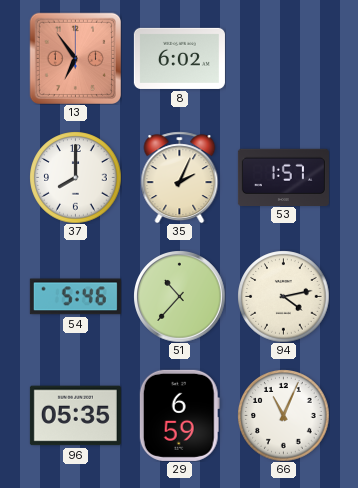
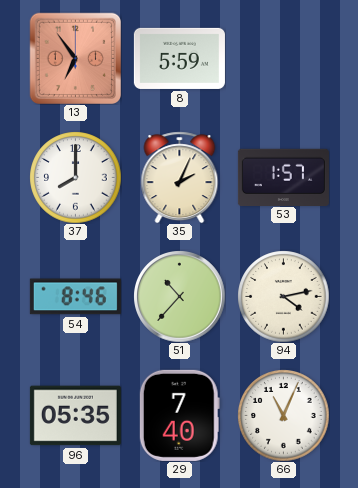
8: 6:02 -> 5:59 (179, 58)
54: 5:46 -> 8:46 (75, 297)
29: 6:59 -> 7:40 (179, 415)
